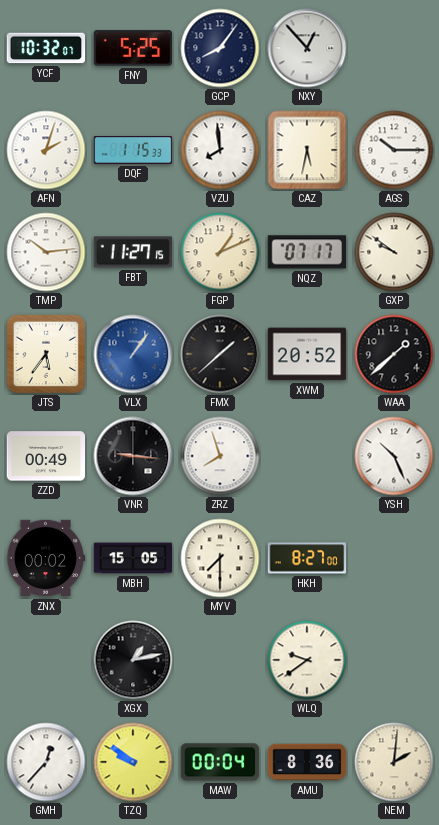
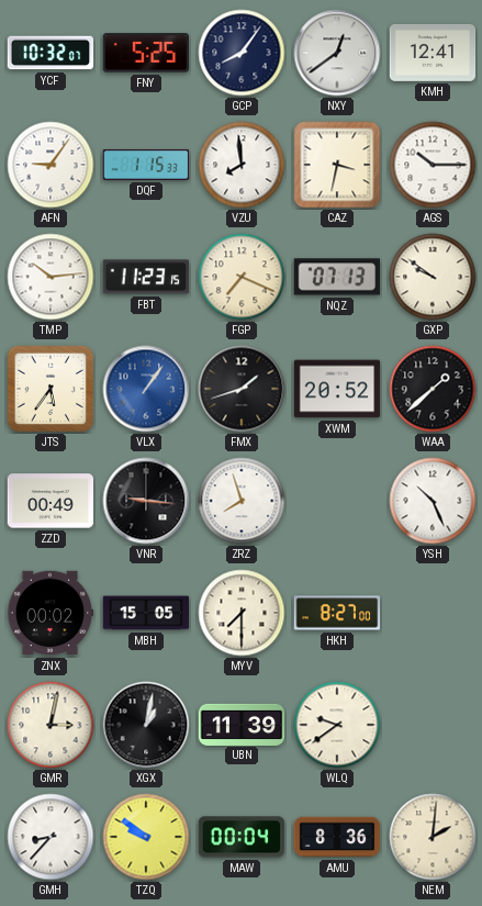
NXY: 12:53 -> 12:39 (337, 53)
KMH: none -> 12:41 (433, 53)
AFN: 2:03 -> 9:06 (51, 165)
CAZ: 5:32 -> 3:32 (337, 165)
FBT: 11:27 -> 11:23 (146, 277)
FGP: 1:11 -> 7:19 (242, 277)
NQZ: 07:17 -> 07:13 (337, 277)
FMX: 1:38 -> 1:42 (242, 389)
GMR: none -> 3:02 (51, 725)
XGX: 1:13 -> 1:02 (146, 725)
UBN: none -> 11:39 (242, 724)
GMH: 12:37 -> 8:37 (51, 837)
